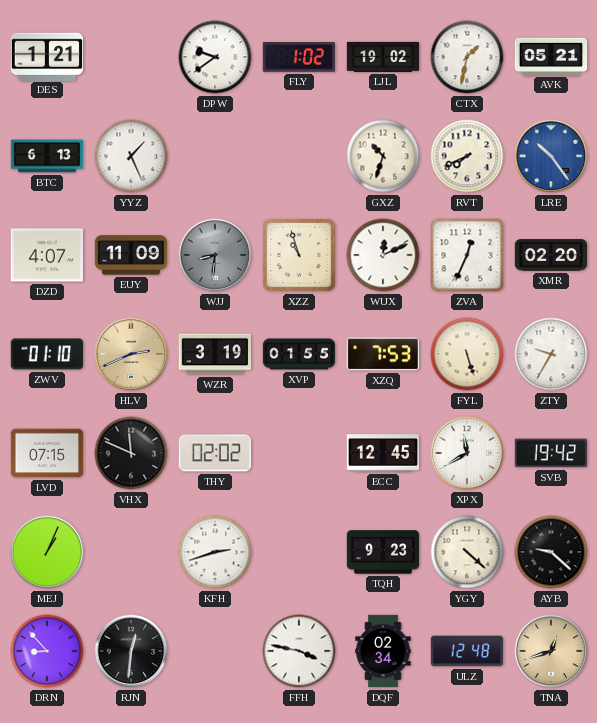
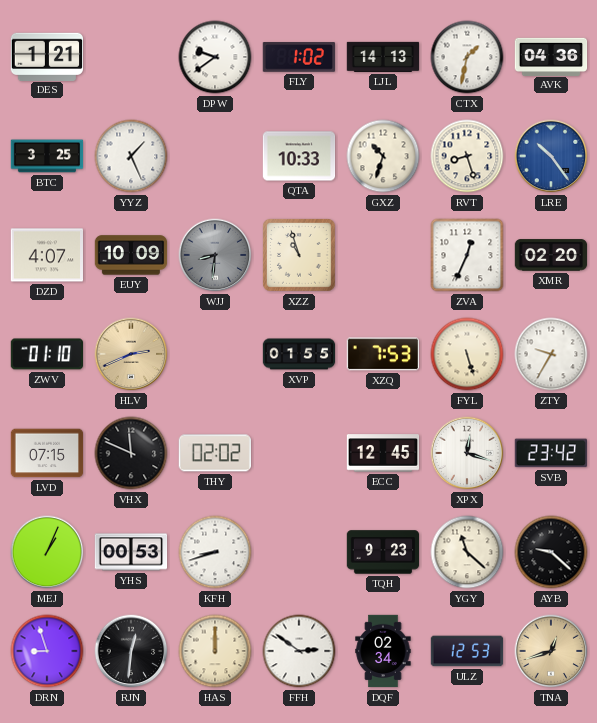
LJL: 19:02 -> 14:13 (383, 57)
AVK: 05:21 -> 04:36 (551, 56)
BTC: 6:13 -> 3:25 (47, 156)
QTA: none -> 10:33 (299, 156)
RVT: 7:41 -> 8:27 (467, 156)
EUY: 11:09 -> 10:09 (131, 255)
WUX: 12:11 -> none (383, 255)
WZR: 3:19 -> none (214, 354)
XPX: 11:40 -> 12:18 (467, 453)
SVB: 19:42 -> 23:42 (550, 453)
YHS: none -> 00:53 (131, 552)
KFH: 2:42 -> 8:42 (215, 552)
YGY: 4:22 -> 11:22 (467, 552)
DRN: 8:53 -> 8:57 (47, 651)
HAS: none -> 12:00 (215, 651)
FFH: 3:47 -> 2:51 (299, 651)
ULZ: 12:48 -> 12:53 (467, 651)
